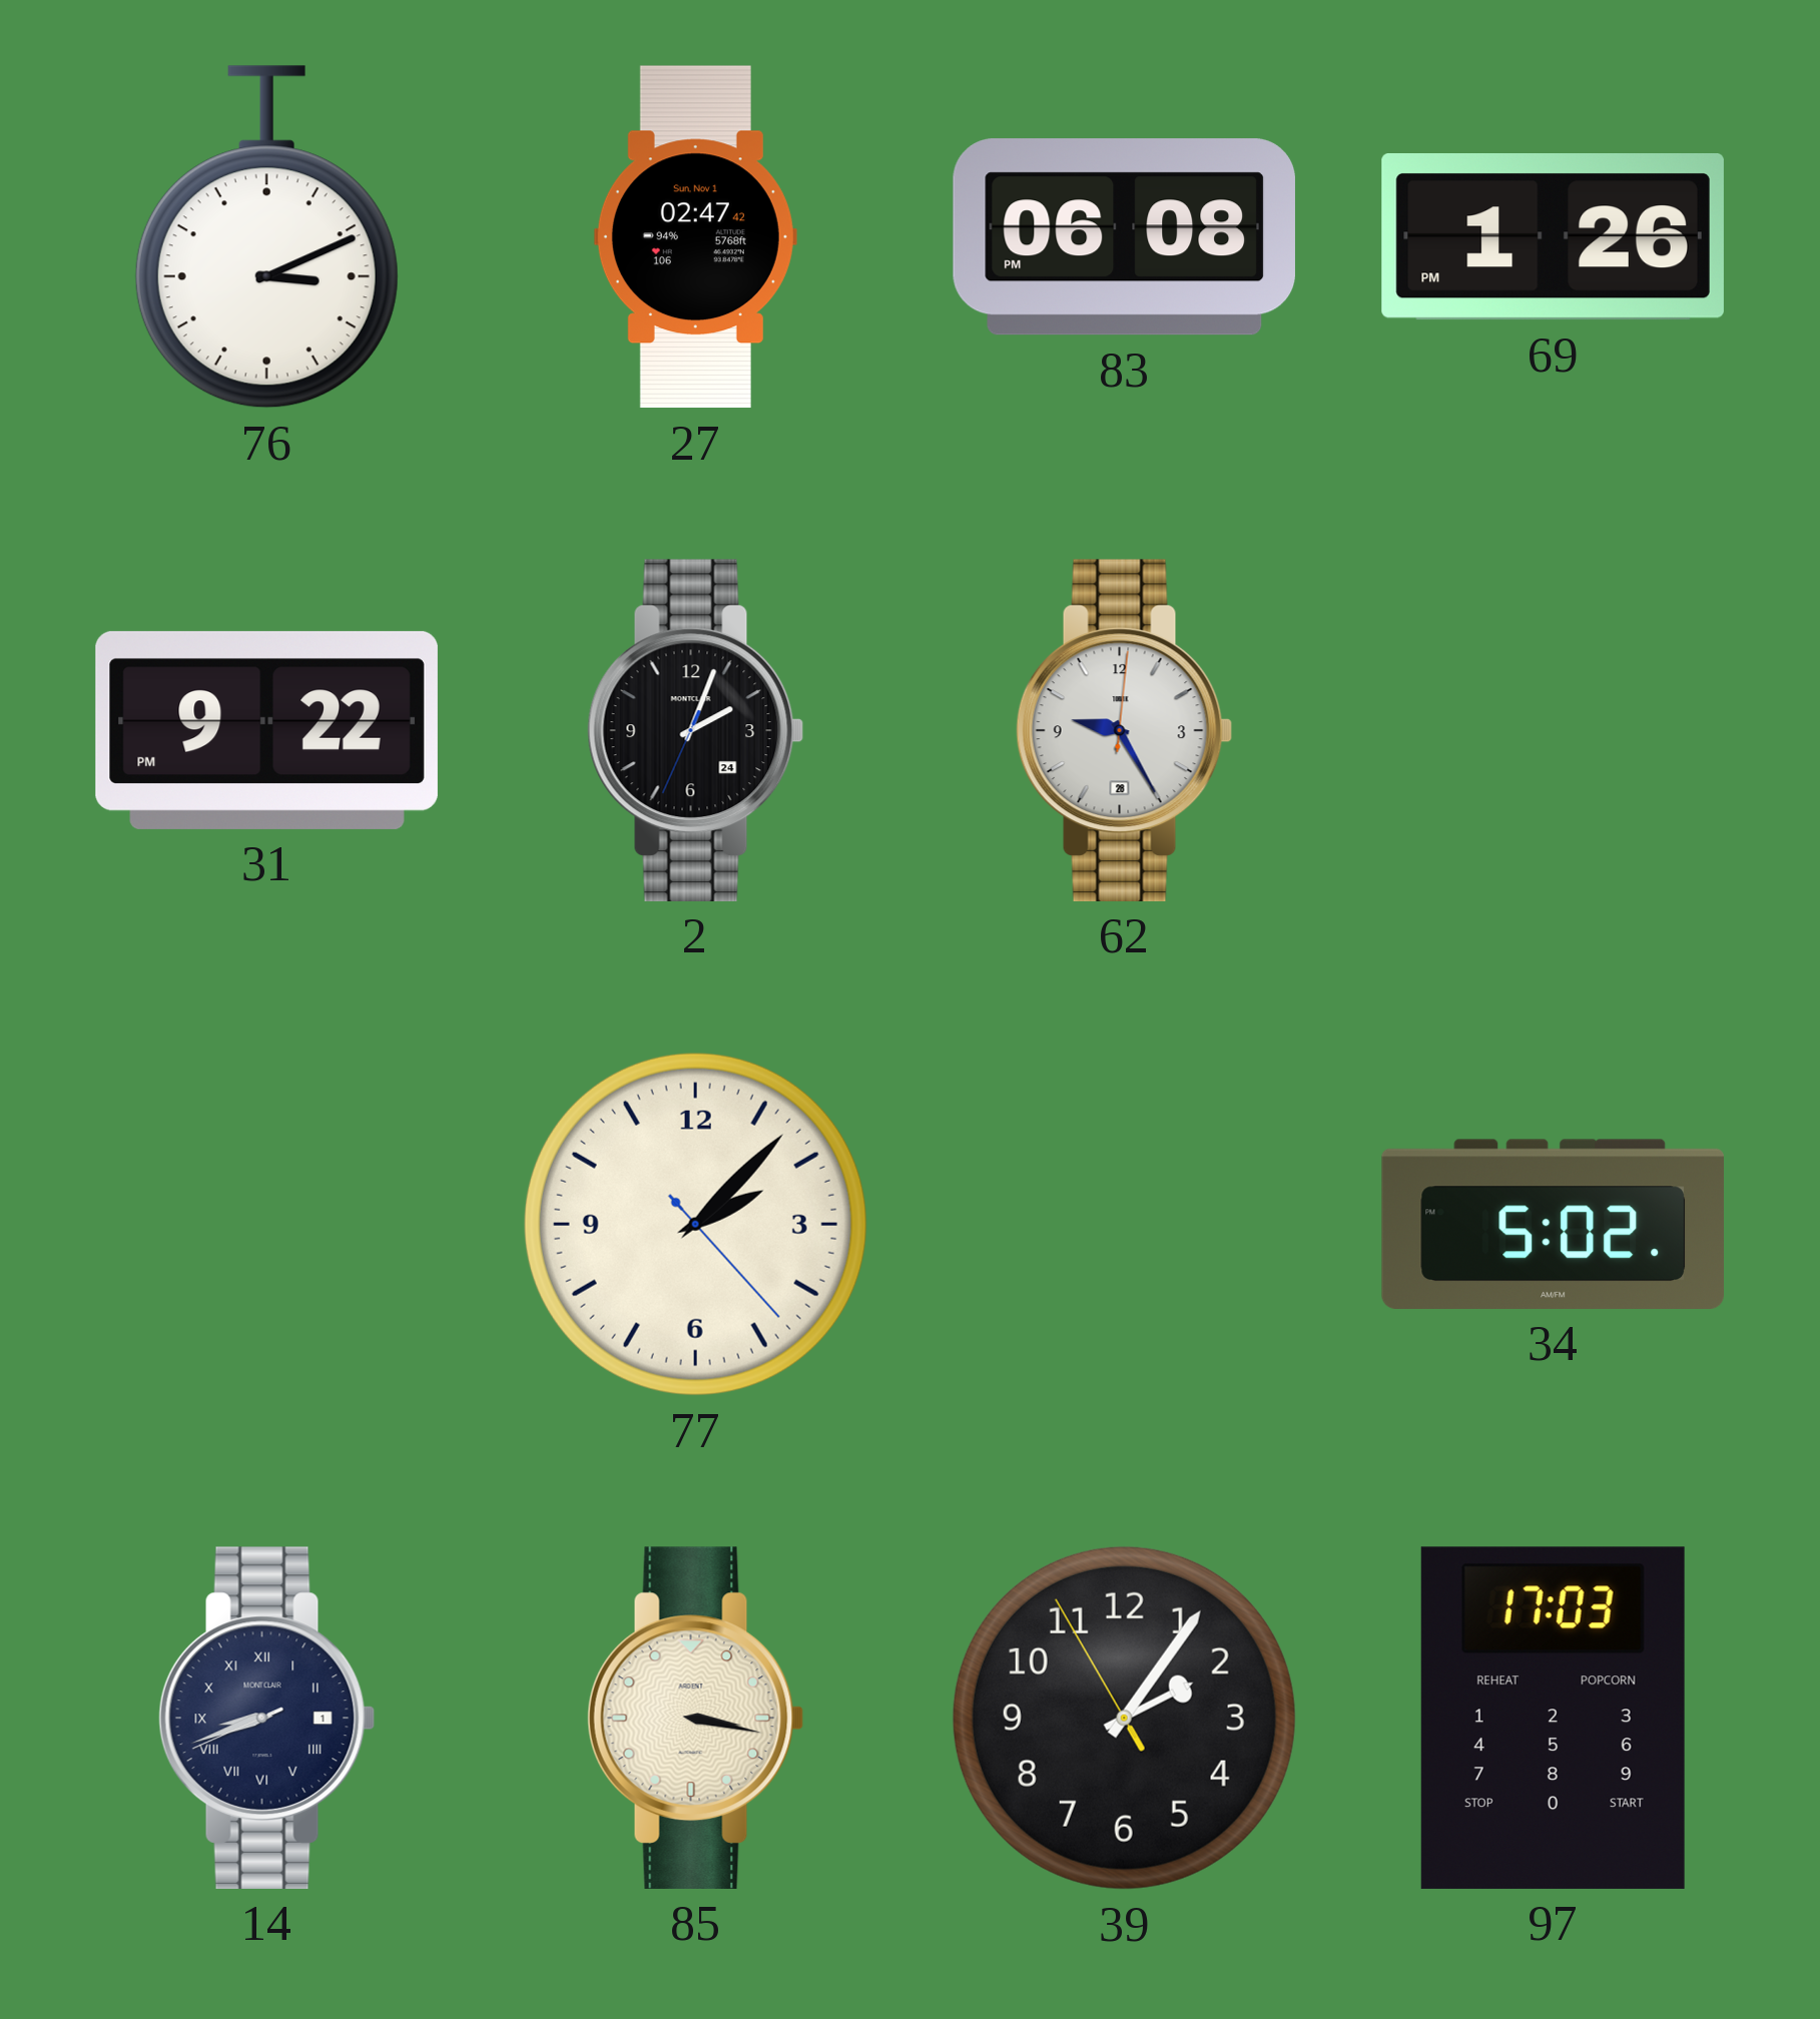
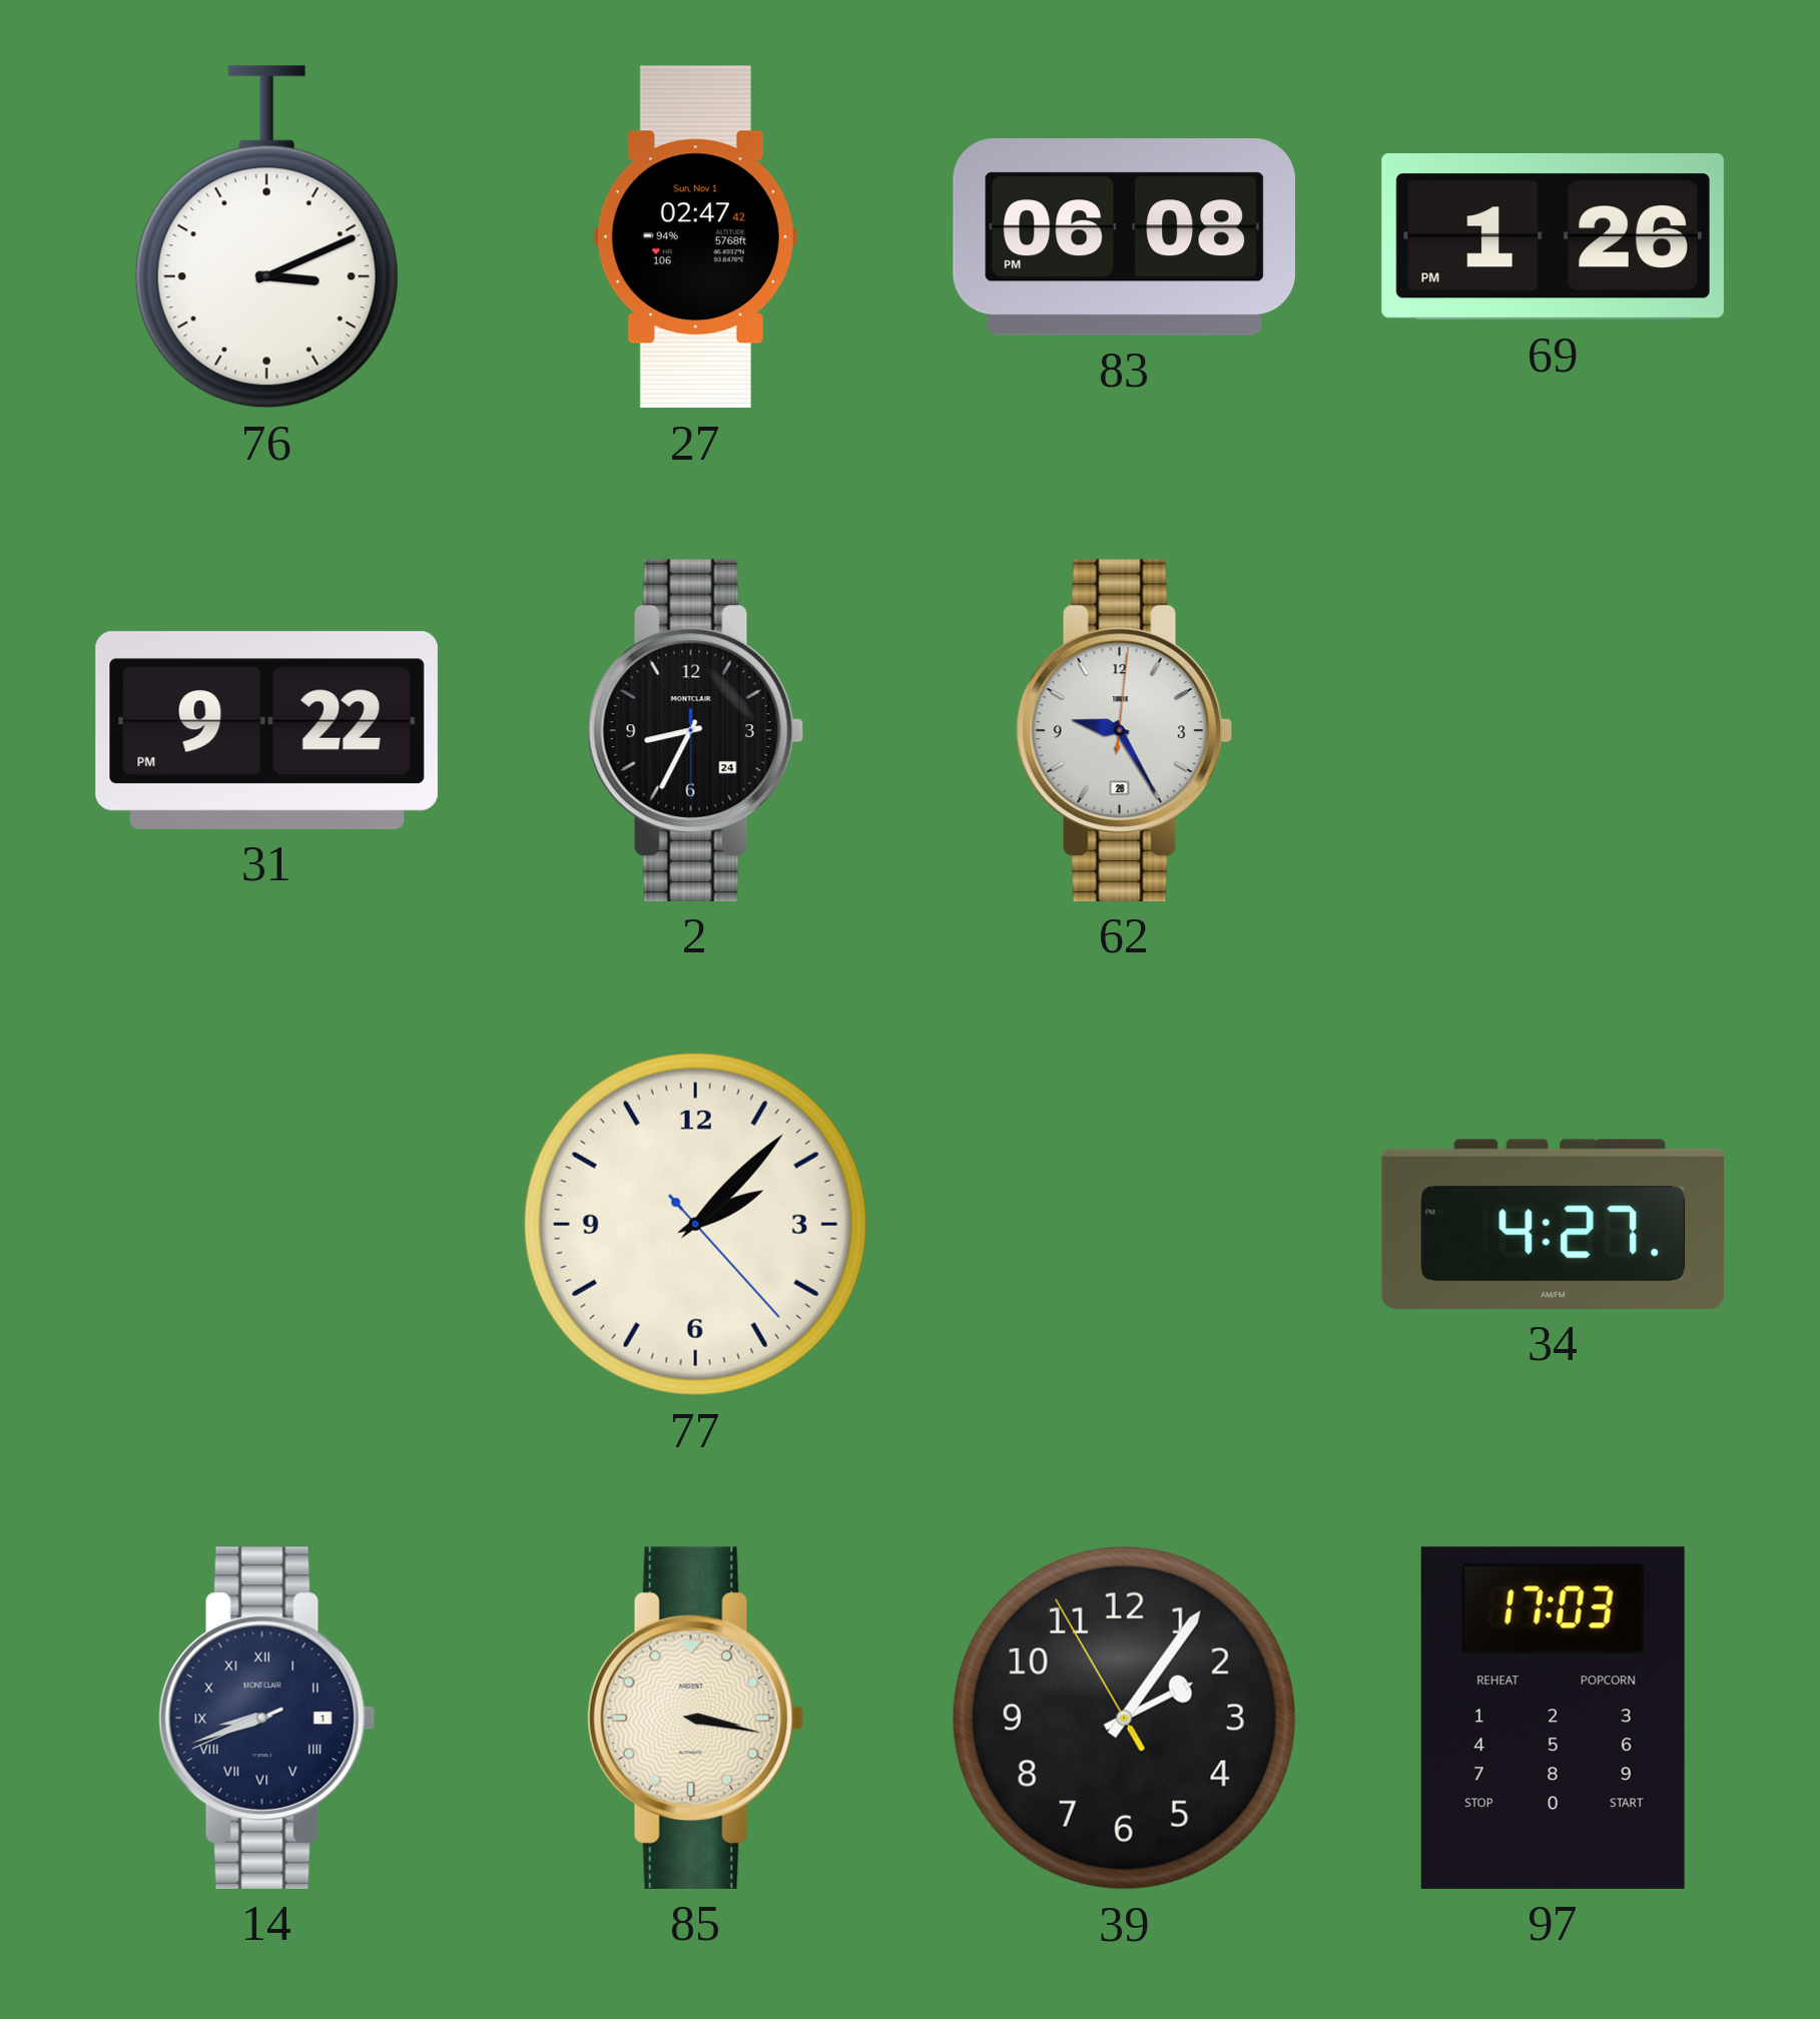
2: 2:03 -> 8:34 (696, 730)
34: 5:02 -> 4:27 (1553, 1224)
